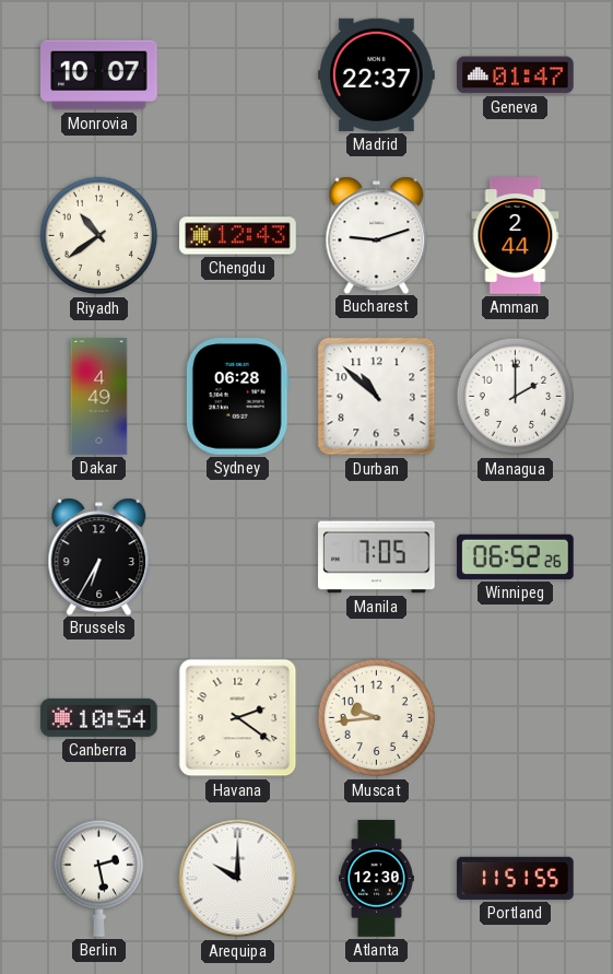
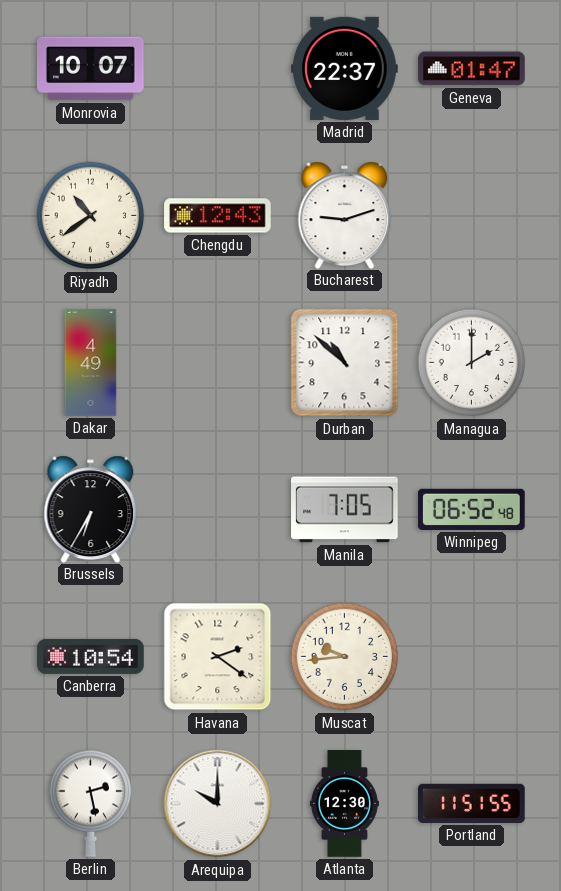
Amman: 2:44 -> none (516, 236)
Sydney: 06:28 -> none (237, 397)
Winnipeg: 06:52:26 -> 06:52:48 (472, 509)
